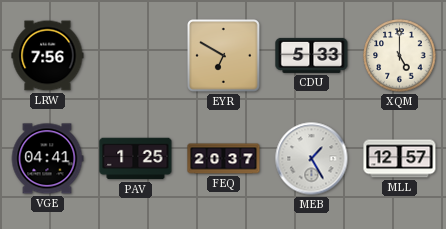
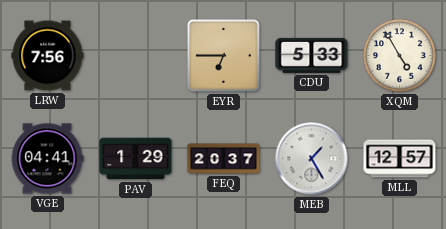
EYR: 6:50 -> 6:45 (224, 56)
XQM: 5:00 -> 4:55 (400, 56)
PAV: 1:25 -> 1:29 (136, 159)
